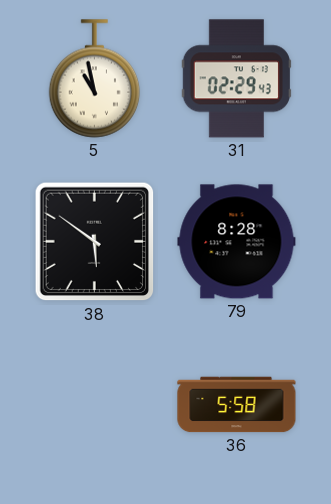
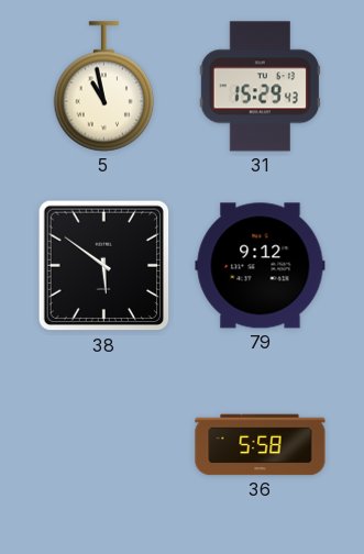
31: 02:29 -> 15:29 (260, 87)
79: 8:28 -> 9:12 (261, 266)
